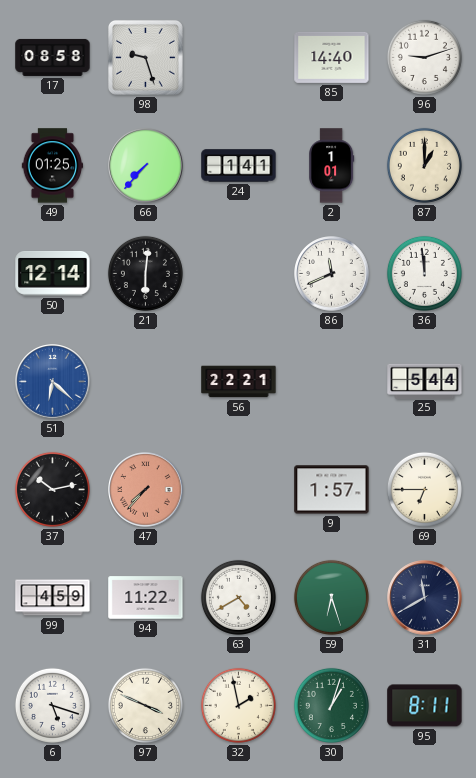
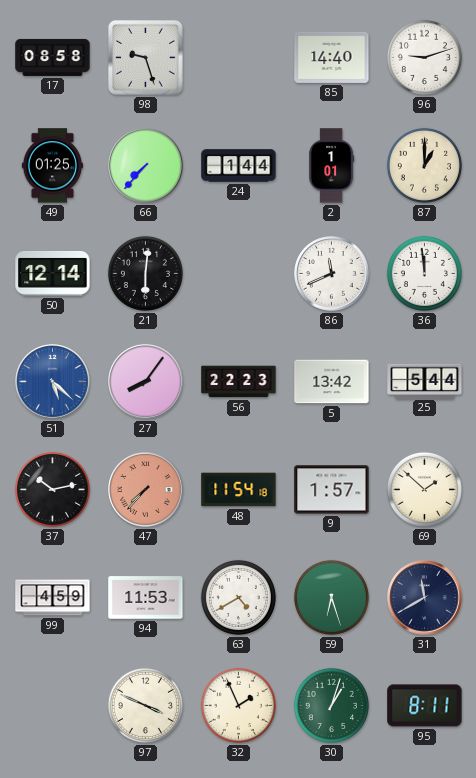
24: 1:41 -> 1:44 (239, 166)
51: 6:22 -> 5:22 (53, 382)
27: none -> 8:06 (146, 382)
56: 22:21 -> 22:23 (239, 382)
5: none -> 13:42 (332, 382)
48: none -> 11:54 (239, 490)
69: 6:45 -> 1:52 (424, 489)
94: 11:22 -> 11:53 (146, 598)
6: 5:18 -> none (52, 705)
32: 1:58 -> 1:56 (238, 705)
